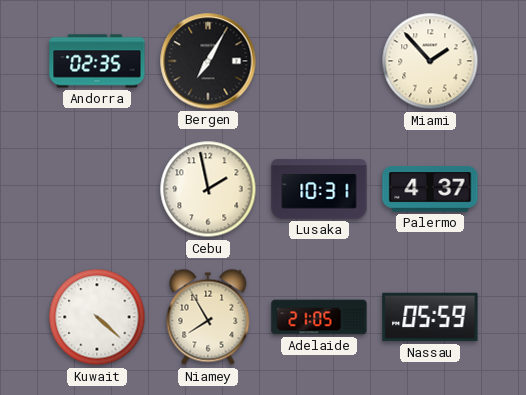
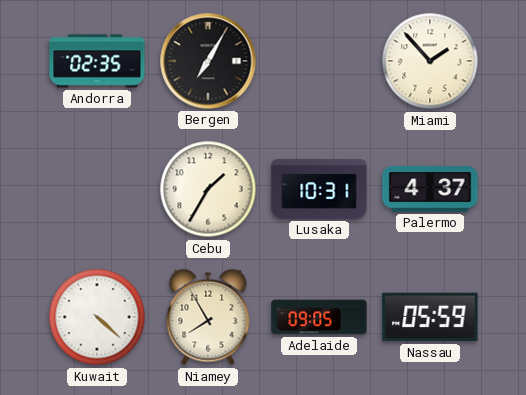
Cebu: 1:58 -> 1:35 (208, 189)
Adelaide: 21:05 -> 09:05 (319, 317)
